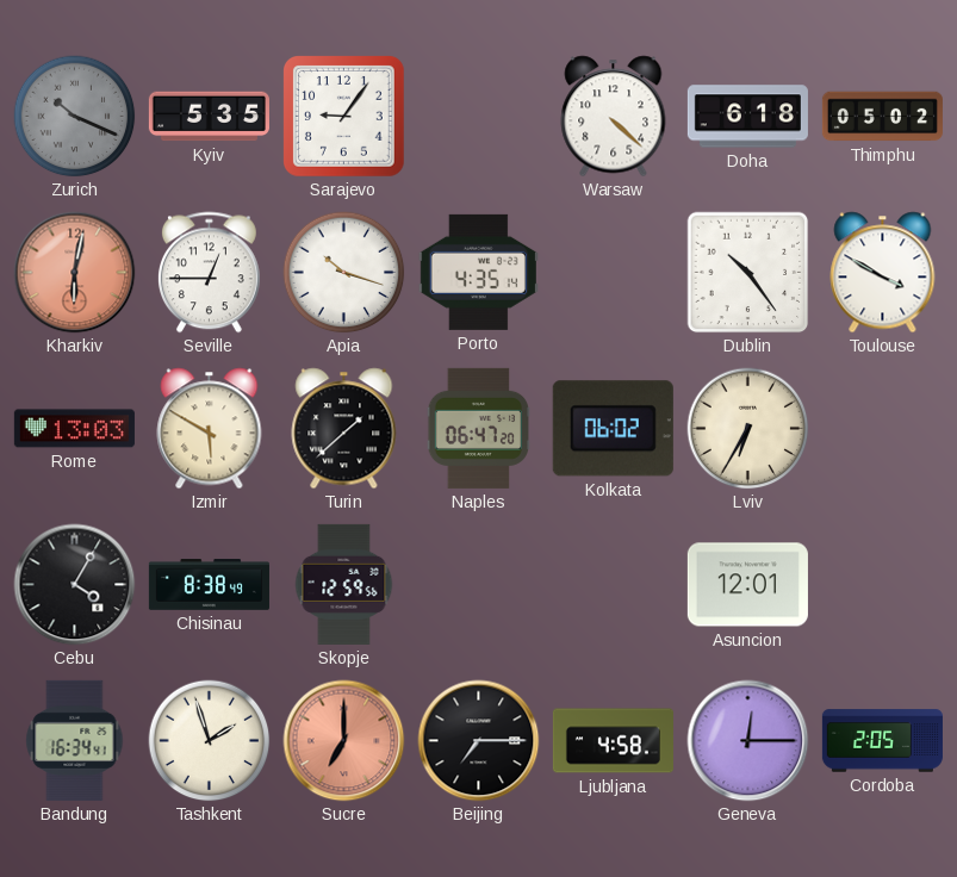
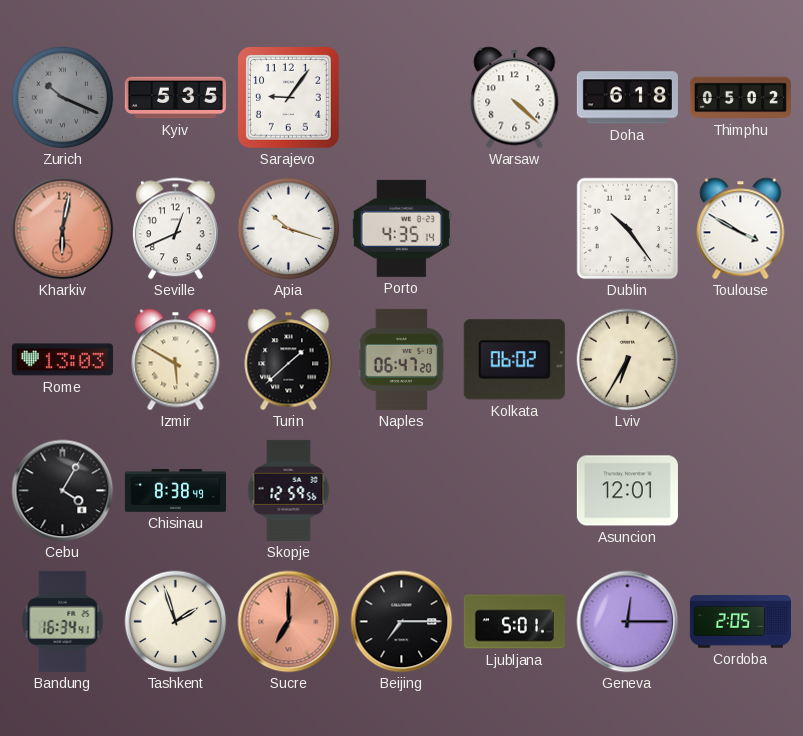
Seville: 12:45 -> 12:41 (175, 229)
Ljubljana: 4:58 -> 5:01 (514, 622)
